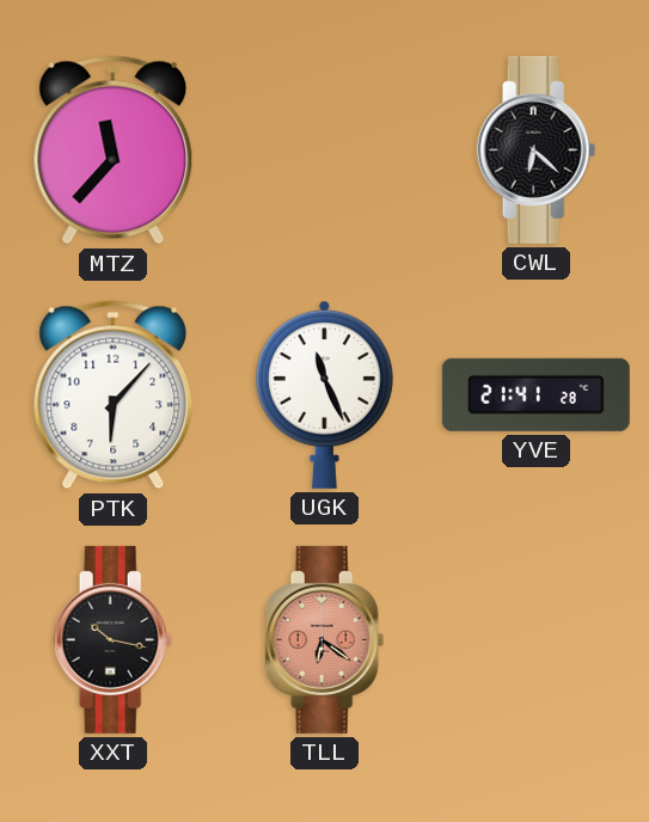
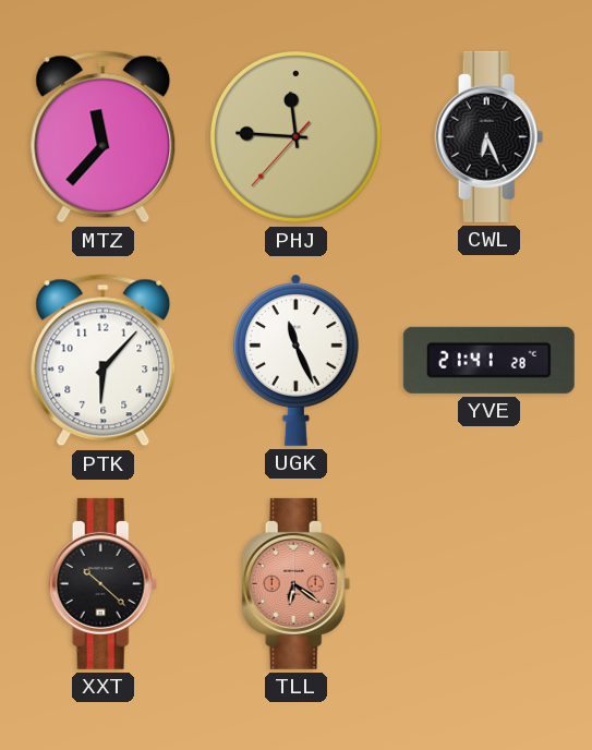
PHJ: none -> 11:45 (297, 137)
CWL: 6:22 -> 6:26 (490, 136)
XXT: 10:17 -> 10:22 (104, 583)
